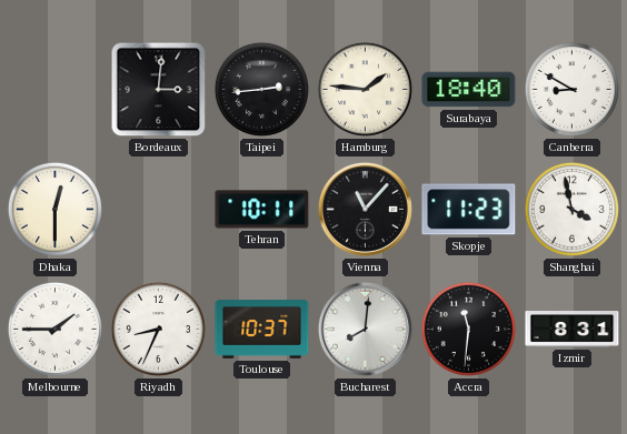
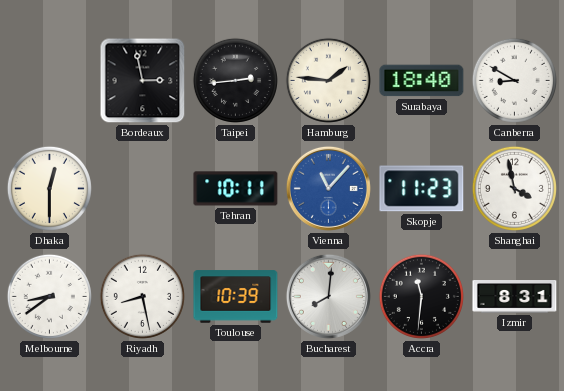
Bordeaux: 3:01 -> 2:58 (143, 81)
Vienna dial: black -> blue (328, 188)
Melbourne: 1:45 -> 8:39 (49, 296)
Riyadh: 8:34 -> 8:28 (142, 296)
Toulouse: 10:37 -> 10:39 (236, 297)
